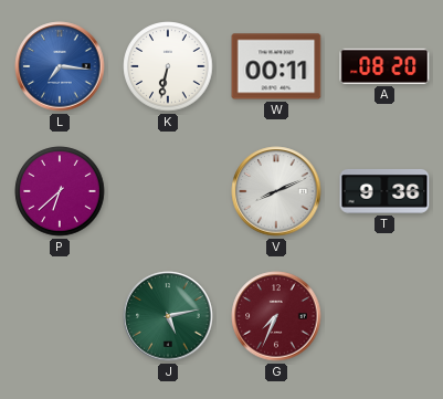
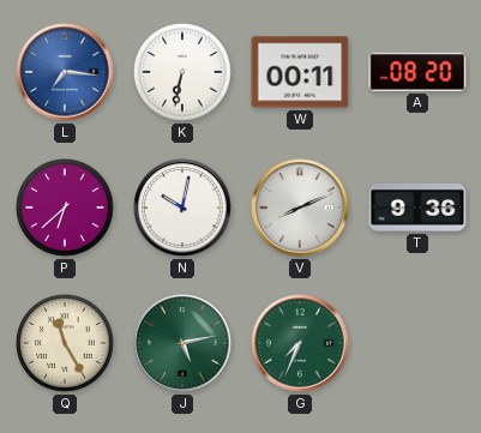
N: none -> 10:02 (182, 208)
Q: none -> 11:25 (65, 343)
G dial: burgundy -> green (300, 343)
